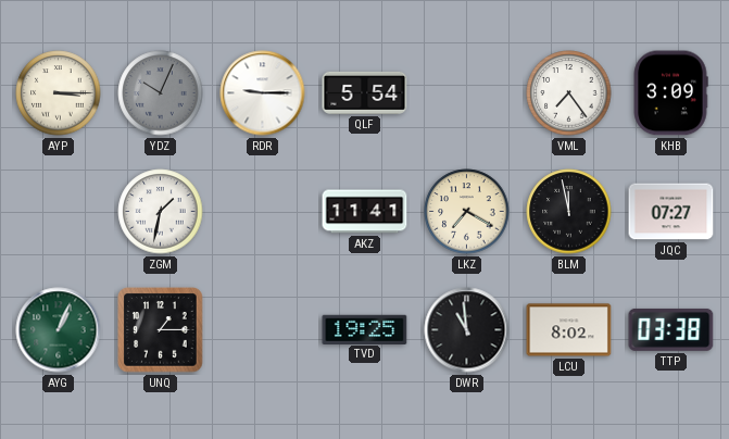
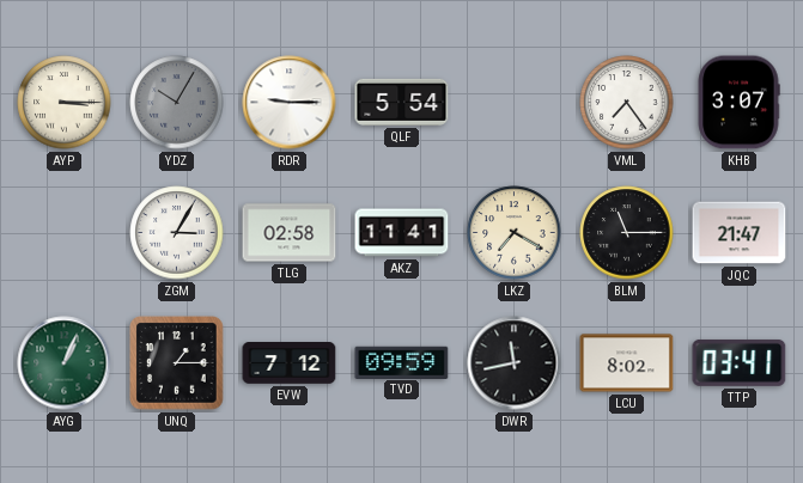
YDZ: 10:04 -> 10:05 (177, 103)
KHB: 3:09 -> 3:07 (738, 103)
ZGM: 1:32 -> 3:05 (177, 233)
TLG: none -> 02:58 (290, 233)
BLM: 11:58 -> 11:15 (627, 233)
JQC: 07:27 -> 21:47 (740, 233)
EVW: none -> 7:12 (290, 363)
TVD: 19:25 -> 09:59 (402, 362)
DWR: 10:59 -> 11:43 (515, 363)
TTP: 03:38 -> 03:41 (740, 362)
